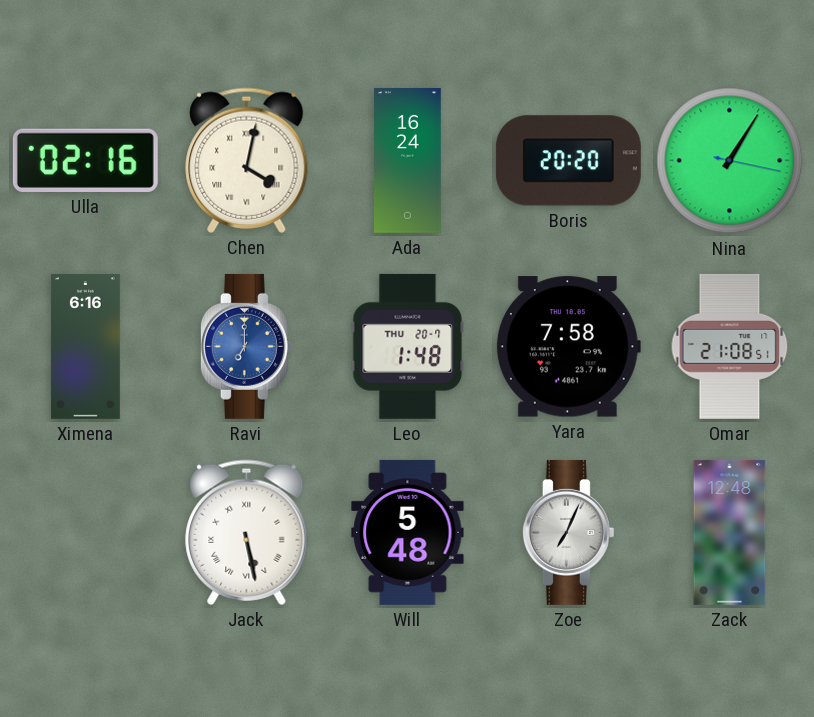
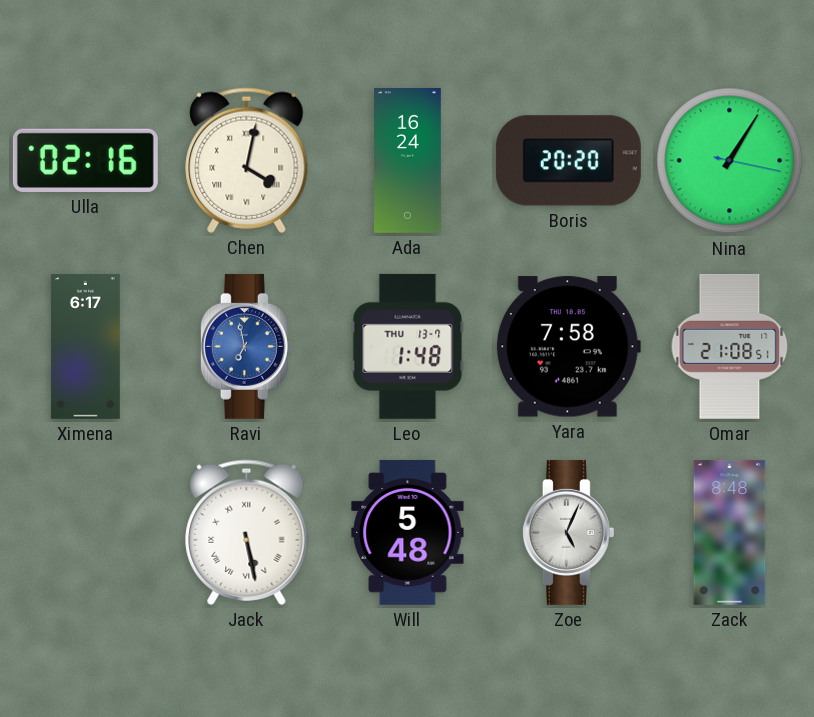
Ximena: 6:16 -> 6:17 (85, 346)
Ravi: 7:00 -> 6:58 (246, 346)
Leo date: THU 20-7 -> THU 13-7 (408, 346)
Zoe: 7:04 -> 5:04 (568, 532)
Zack: 12:48 -> 8:48 (730, 532)
